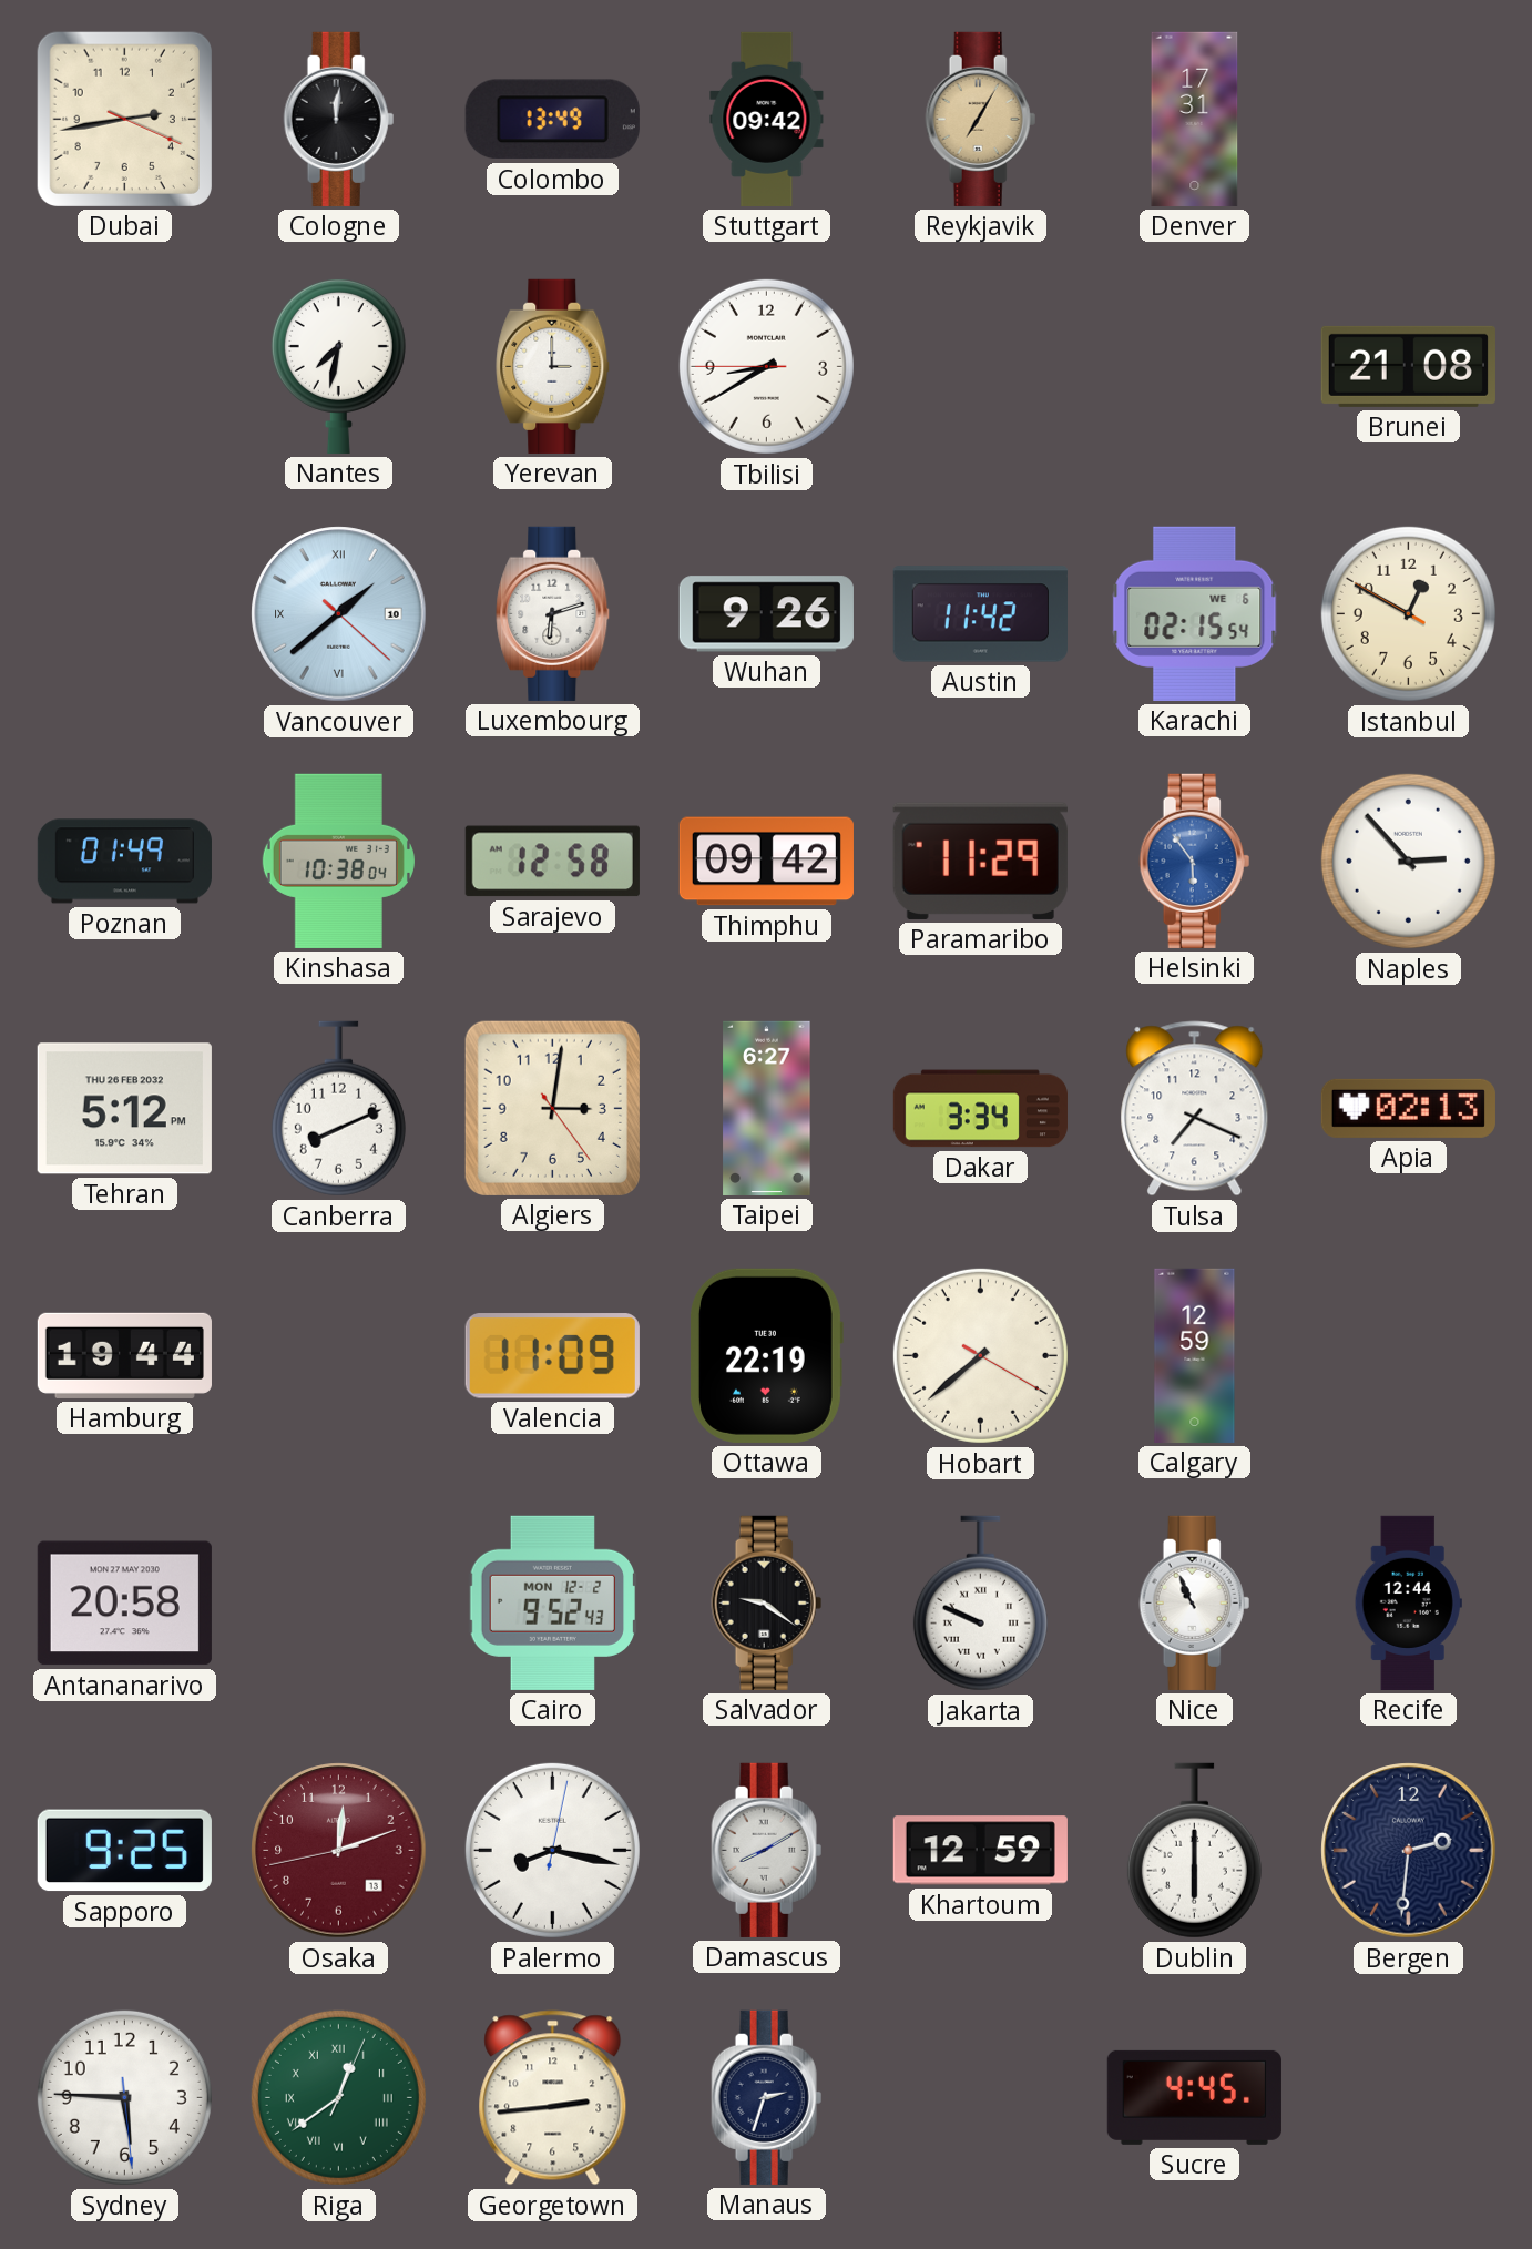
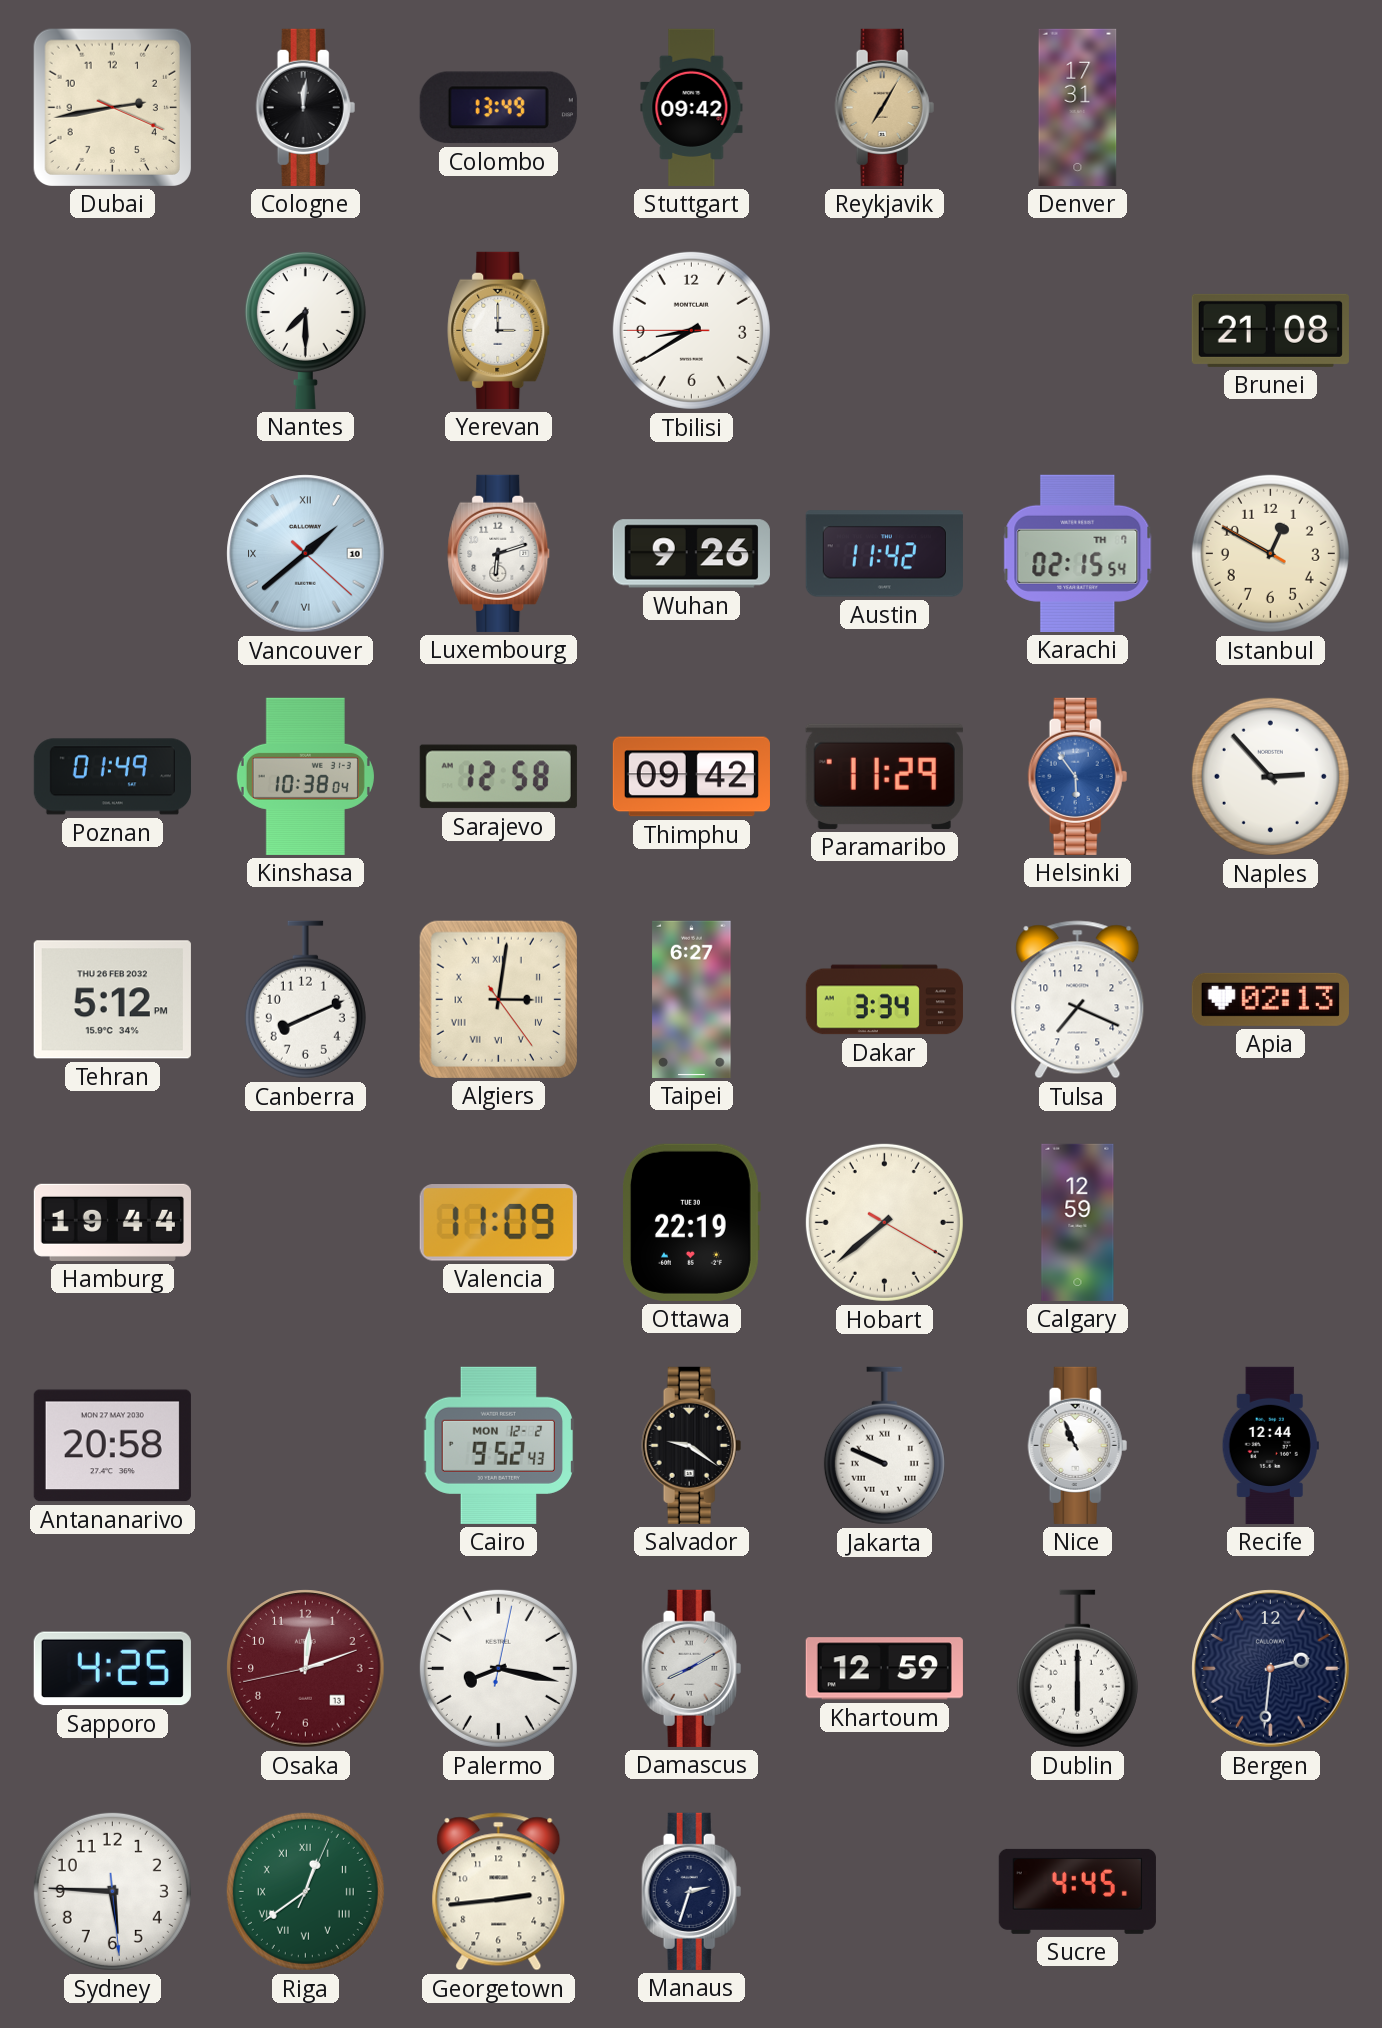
Nantes: 7:32 -> 7:30 (305, 330)
Karachi date: WE 6 -> TH 7 (1078, 553)
Algiers numerals: Arabic -> Roman (498, 999)
Sapporo: 9:25 -> 4:25 (112, 1669)
